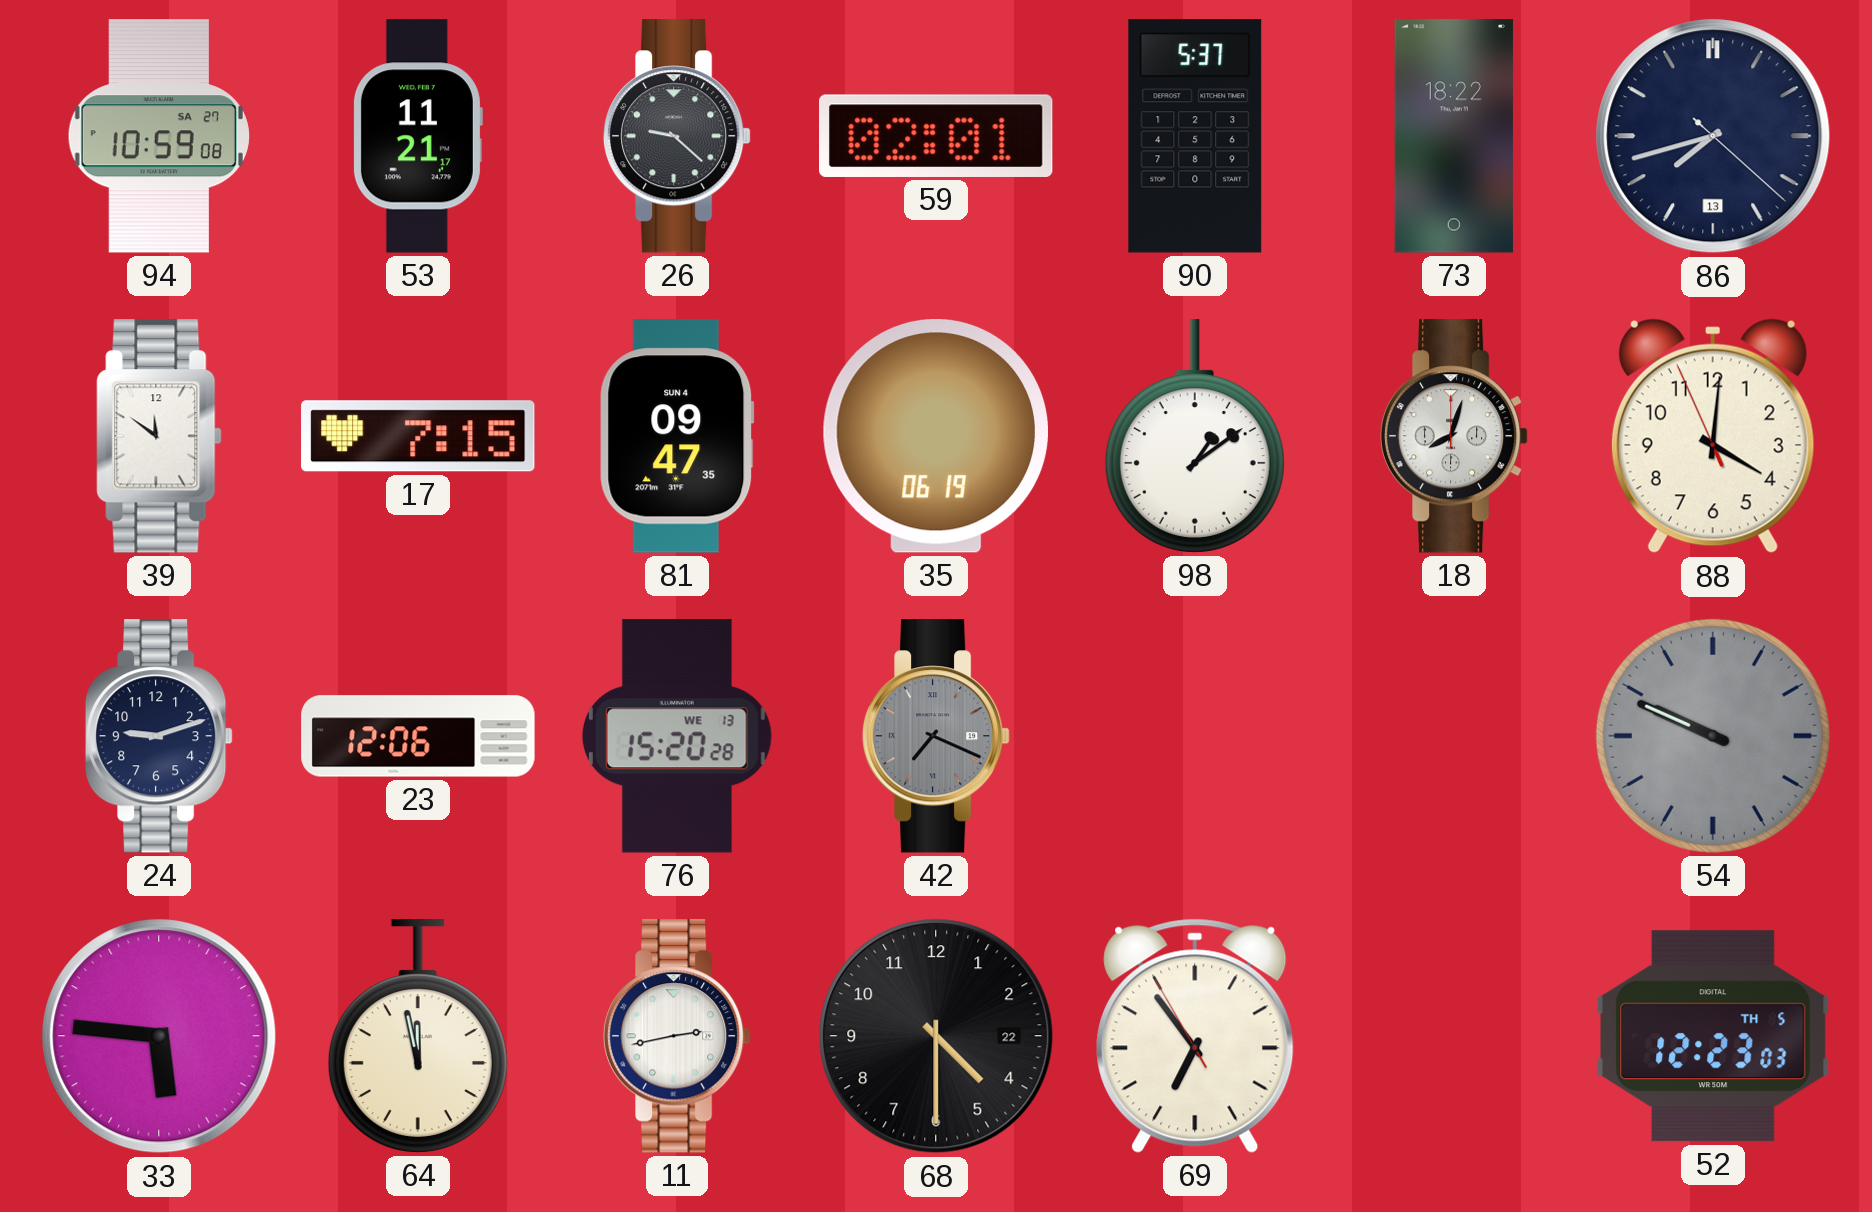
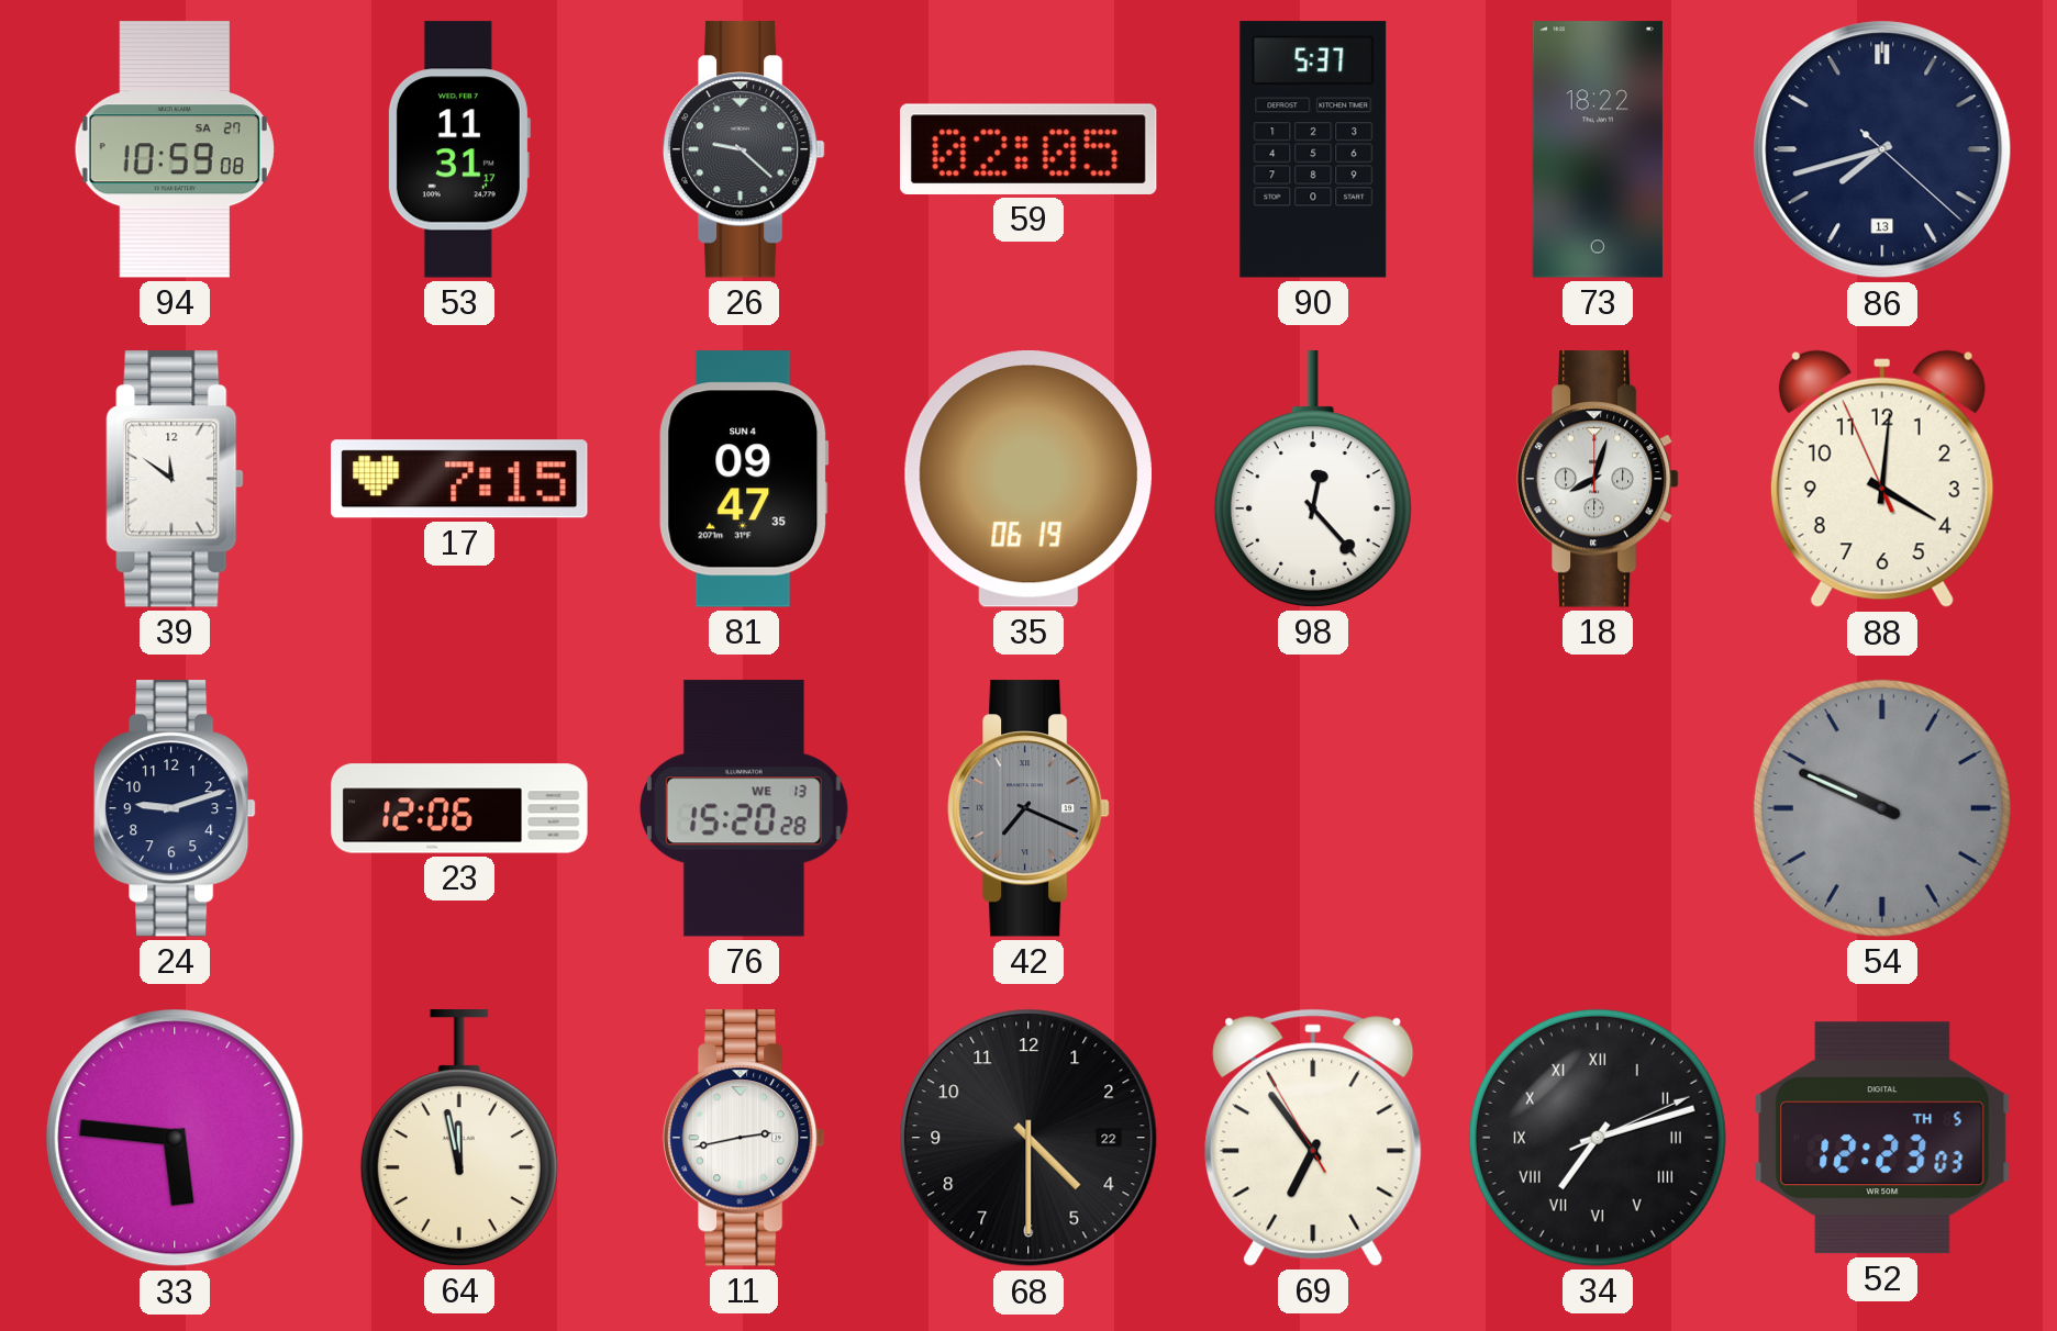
53: 11:21 -> 11:31 (458, 149)
59: 02:01 -> 02:05 (1030, 149)
98: 1:09 -> 12:23 (1313, 479)
34: none -> 7:12 (1598, 1138)
